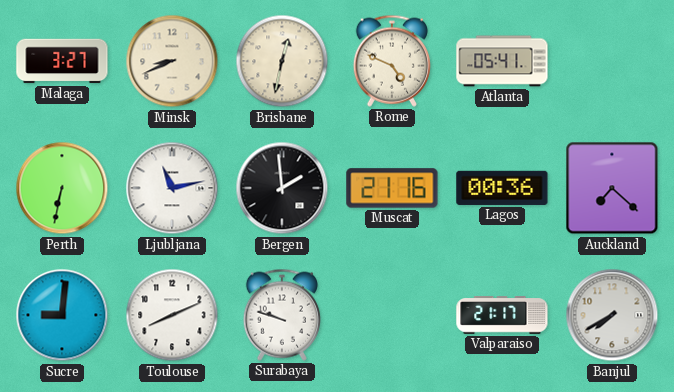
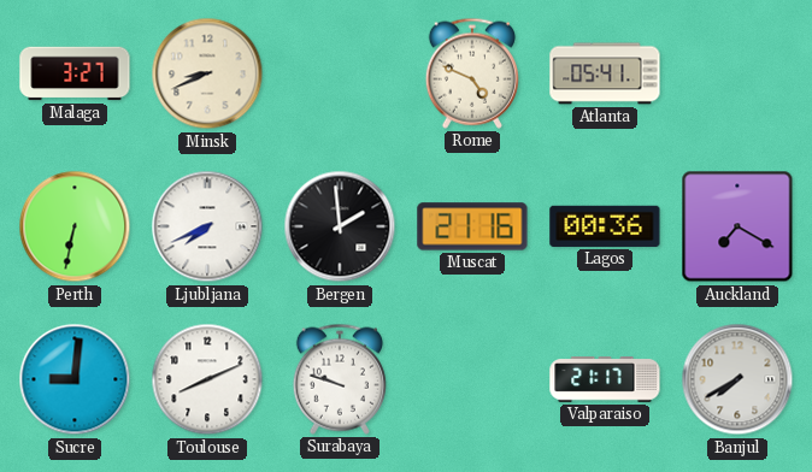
Brisbane: 12:32 -> none (282, 61)
Ljubljana: 11:13 -> 7:41 (207, 226)
Auckland: 7:22 -> 7:20 (737, 226)
